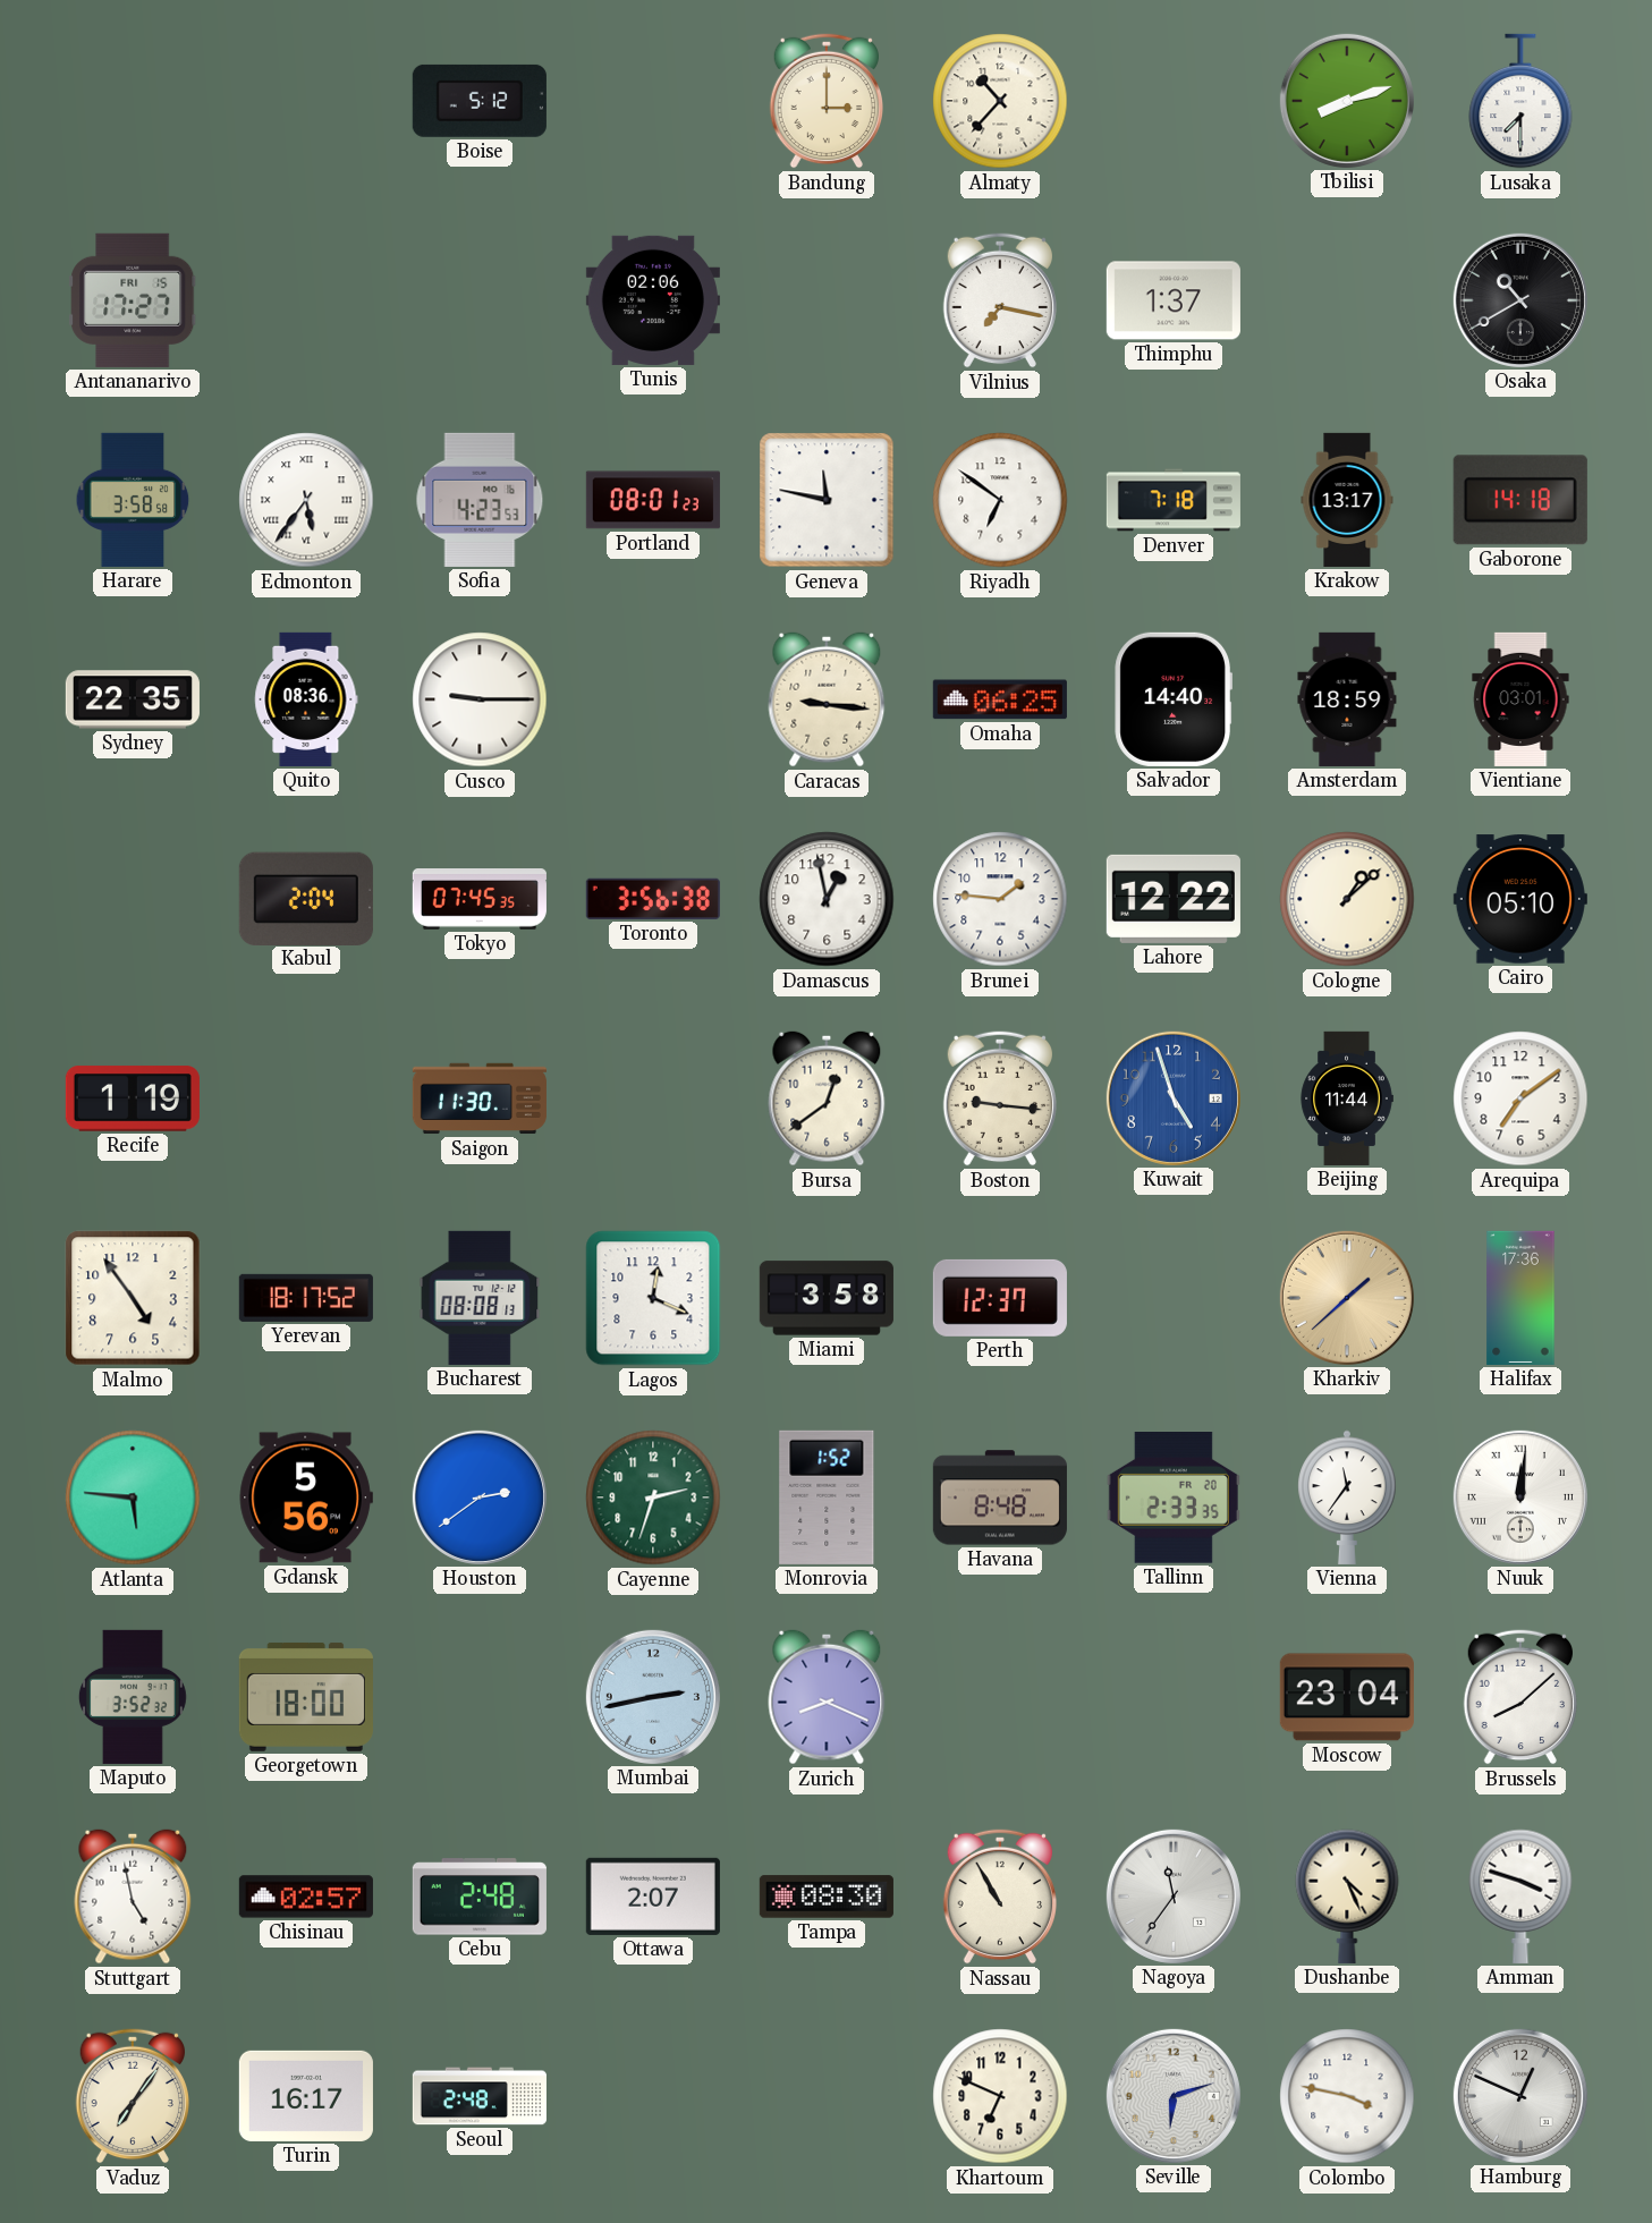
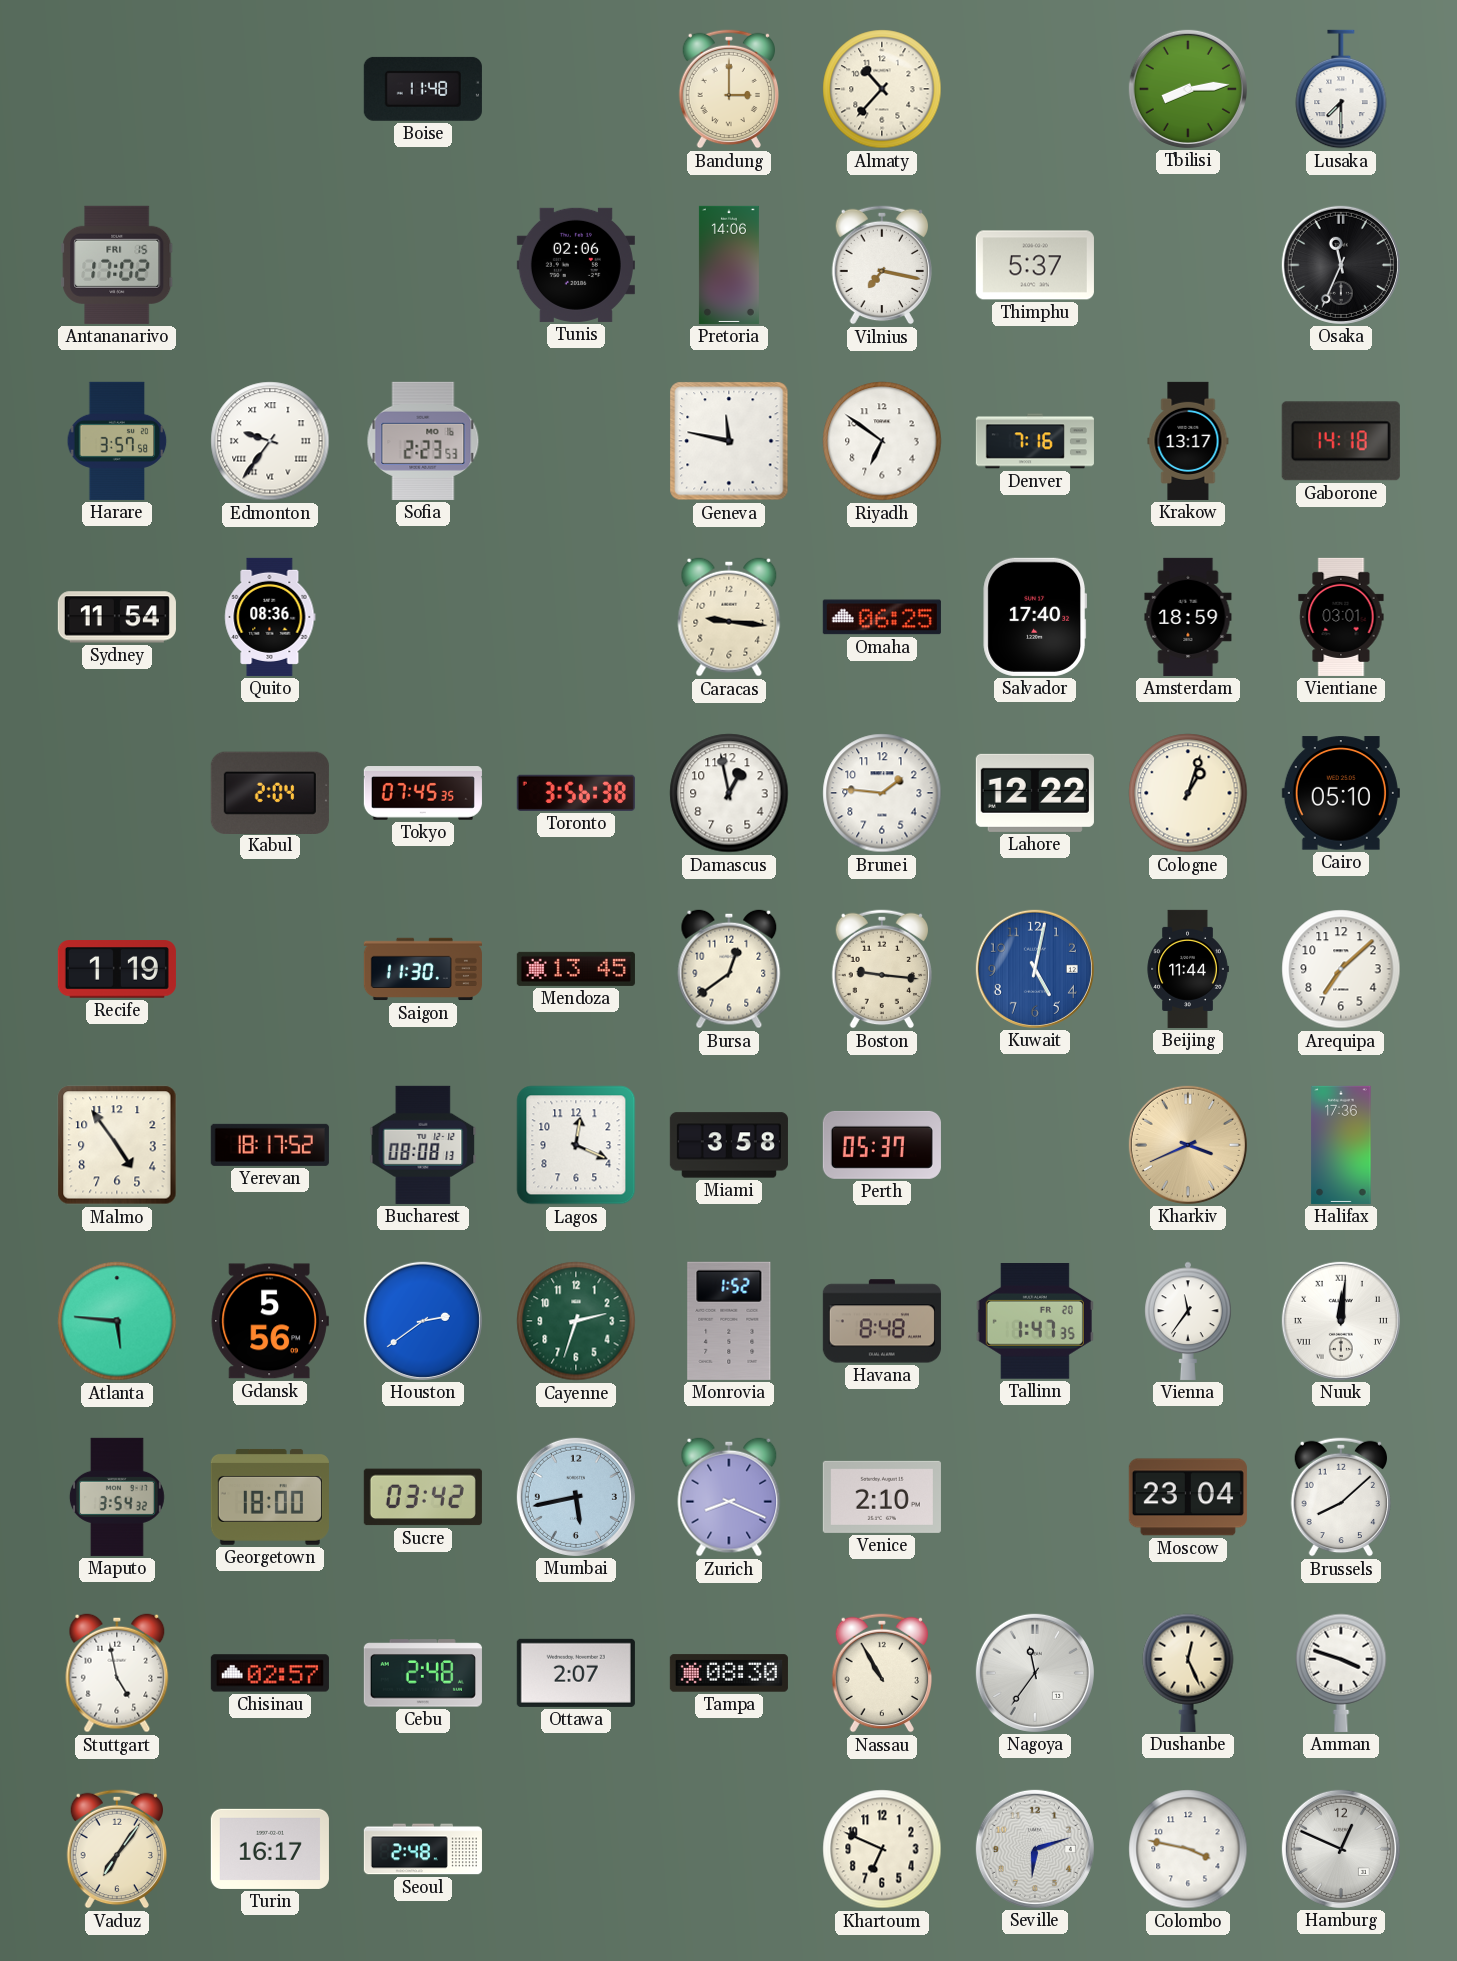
Boise: 5:12 -> 11:48 (423, 89)
Tbilisi: 8:12 -> 8:14 (1188, 89)
Antananarivo: 17:27 -> 17:02 (117, 265)
Pretoria: none -> 14:06 (729, 265)
Thimphu: 1:37 -> 5:37 (1035, 265)
Osaka: 10:40 -> 11:34 (1341, 265)
Harare: 3:58 -> 3:57 (117, 441)
Edmonton: 5:36 -> 9:36 (270, 441)
Sofia: 4:23 -> 2:23 (423, 441)
Portland: 08:01 -> none (653, 500)
Denver: 7:18 -> 7:16 (1035, 441)
Sydney: 22:35 -> 11:54 (117, 617)
Cusco: 9:15 -> none (480, 699)
Salvador: 14:40 -> 17:40 (1034, 617)
Cologne: 1:08 -> 1:03 (1188, 793)
Mendoza: none -> 13:45 (576, 969)
Kuwait: 4:57 -> 5:02 (1035, 969)
Arequipa: 7:09 -> 7:08 (1341, 969)
Perth: 12:37 -> 05:37 (882, 1145)
Kharkiv: 1:38 -> 3:41 (1188, 1145)
Tallinn: 2:33 -> 1:47 (1035, 1322)
Maputo: 3:52 -> 3:54 (117, 1497)
Sucre: none -> 03:42 (423, 1497)
Mumbai: 2:43 -> 5:43 (576, 1497)
Venice: none -> 2:10 (882, 1497)
Dushanbe: 4:26 -> 12:26 (1188, 1673)
